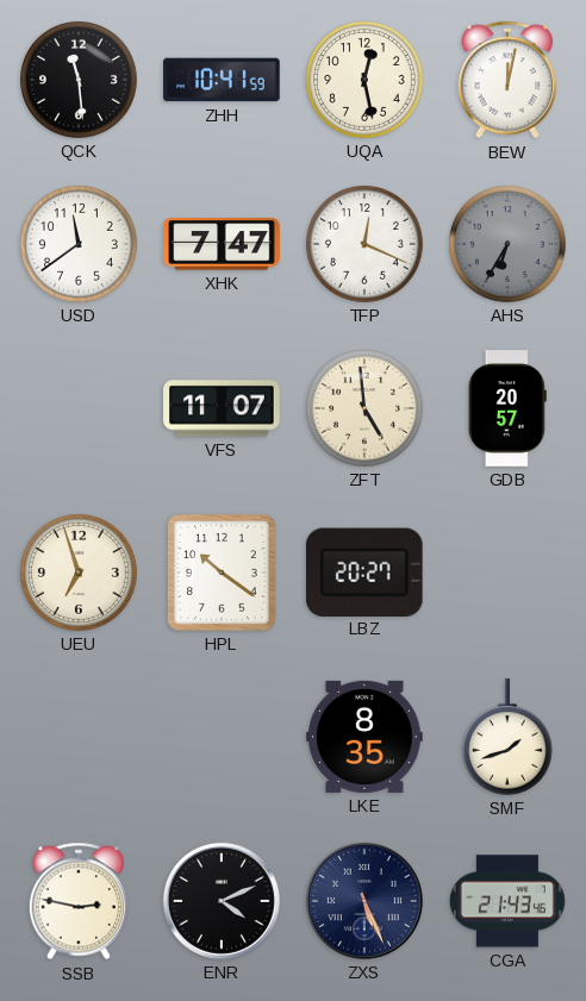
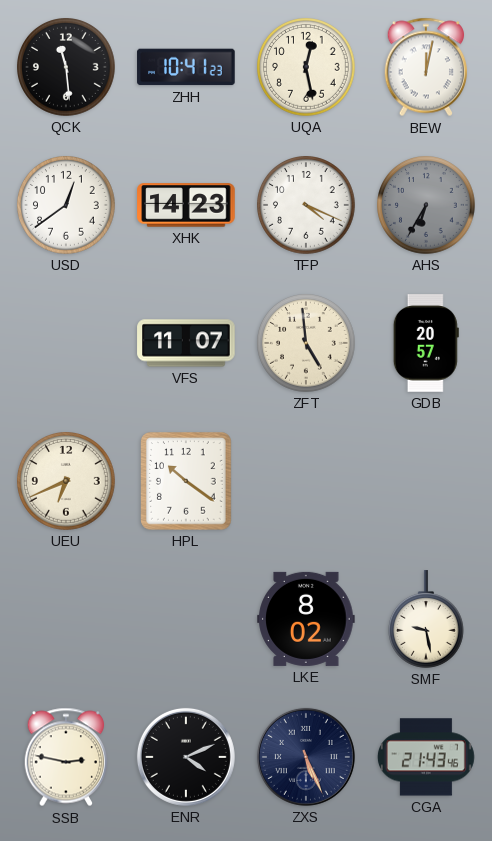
ZHH: 10:41:59 -> 10:41:23 (186, 67)
USD: 11:39 -> 12:39 (67, 206)
XHK: 7:47 -> 14:23 (186, 205)
TFP: 12:19 -> 4:19 (307, 206)
UEU: 6:57 -> 6:41 (67, 482)
LBZ: 20:27 -> none (364, 571)
LKE: 8:35 -> 8:02 (306, 619)
SMF: 1:42 -> 9:28 (426, 619)
